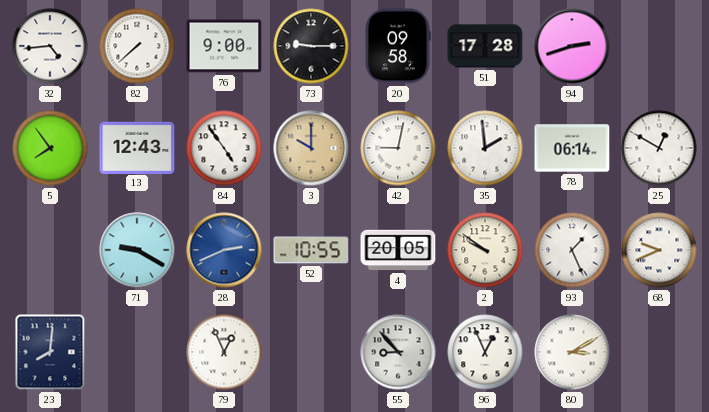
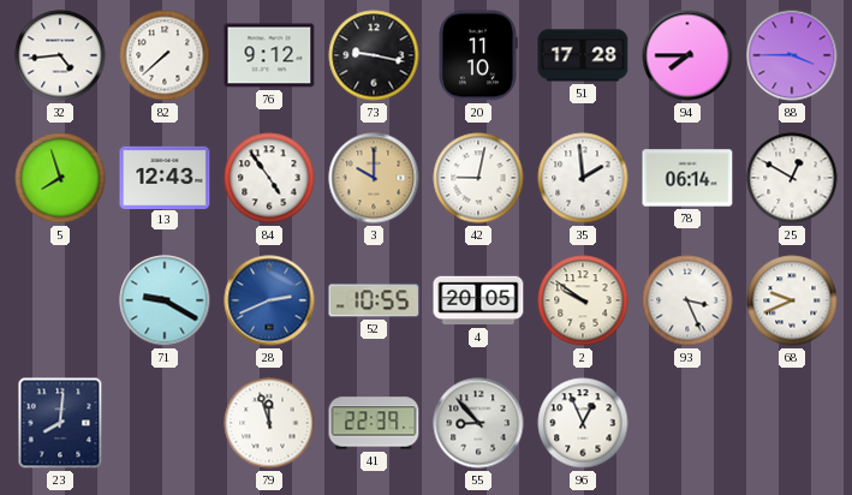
76: 9:00 -> 9:12 (269, 55)
73: 9:15 -> 9:17 (374, 55)
20: 09:58 -> 11:10 (478, 55)
94: 2:42 -> 7:45 (687, 55)
88: none -> 3:45 (792, 55)
5: 7:54 -> 7:57 (60, 178)
93: 1:26 -> 3:26 (687, 300)
79: 12:56 -> 11:57 (269, 423)
41: none -> 22:39 (374, 423)
80: 3:10 -> none (572, 352)
